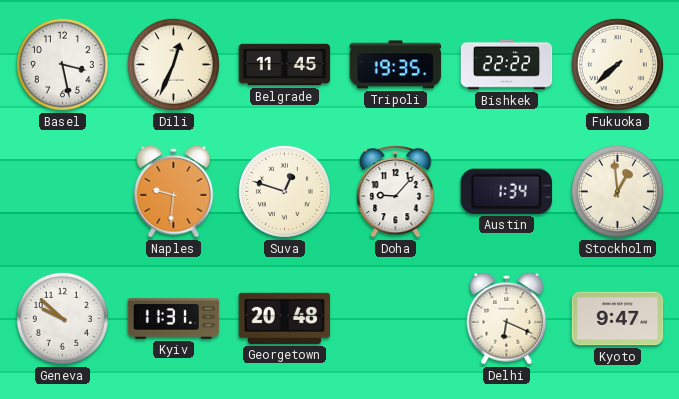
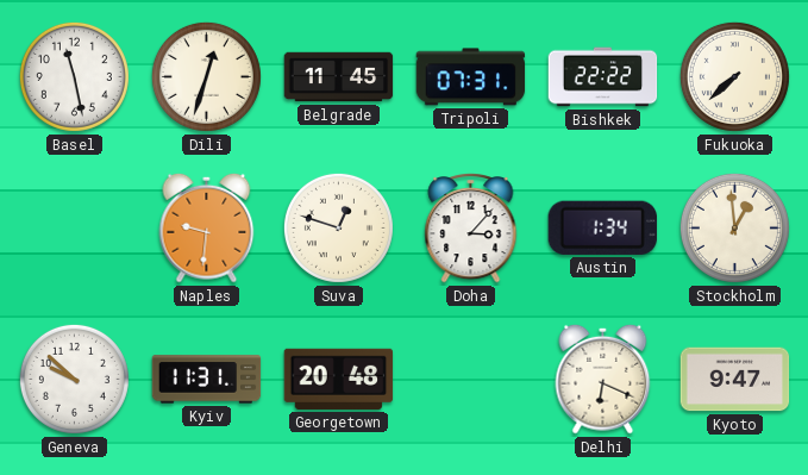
Basel: 3:28 -> 11:28 (74, 76)
Dili: 12:34 -> 12:33 (206, 76)
Tripoli: 19:35 -> 07:31 (471, 77)
Doha: 9:07 -> 3:07 (471, 229)
